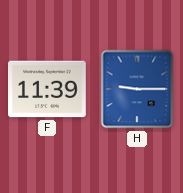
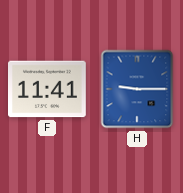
F: 11:39 -> 11:41 (48, 89)
